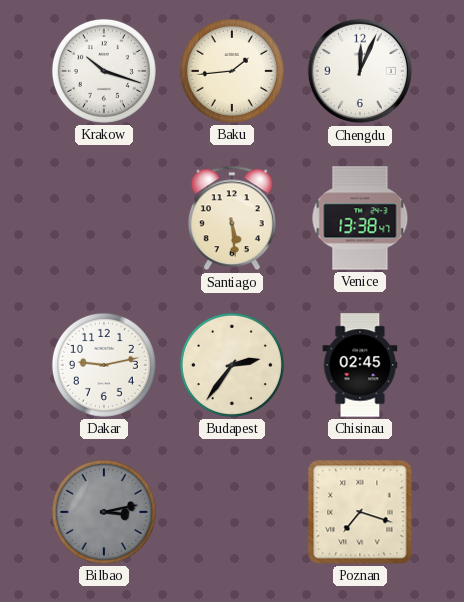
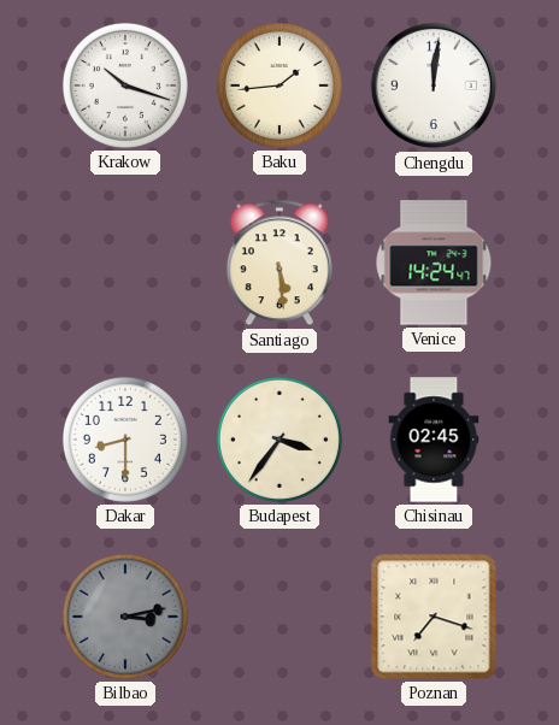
Chengdu: 12:04 -> 12:01 (434, 86)
Venice: 13:38 -> 14:24 (434, 263)
Dakar: 9:13 -> 8:30 (125, 440)
Budapest: 2:36 -> 3:36 (279, 440)
